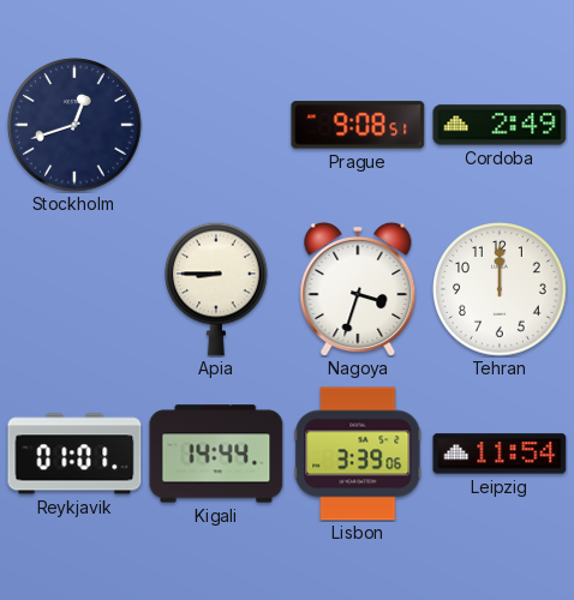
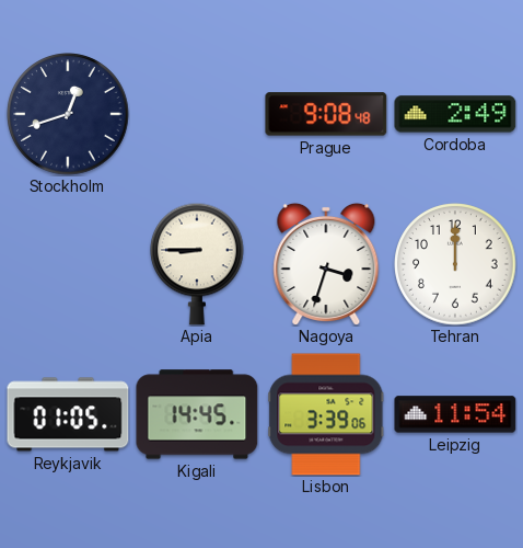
Prague: 9:08:51 -> 9:08:48 (326, 114)
Reykjavik: 01:01 -> 01:05 (68, 414)
Kigali: 14:44 -> 14:45 (197, 414)
